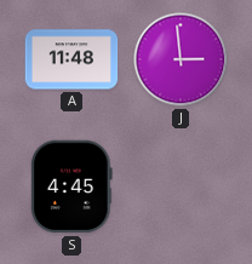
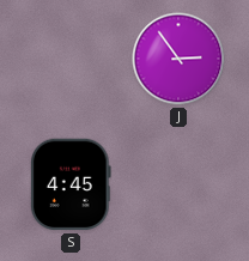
A: 11:48 -> none (71, 59)
J: 2:59 -> 2:54 (178, 59)
